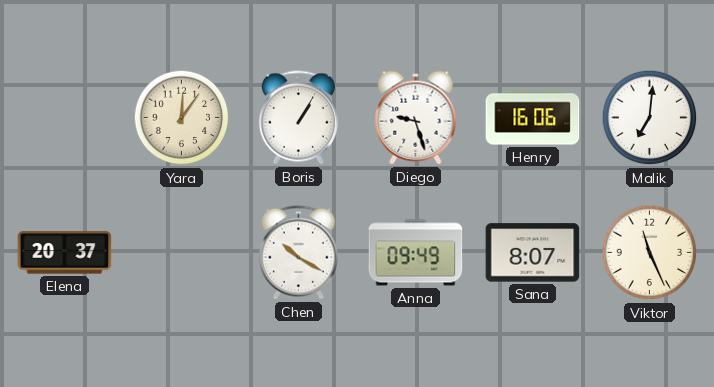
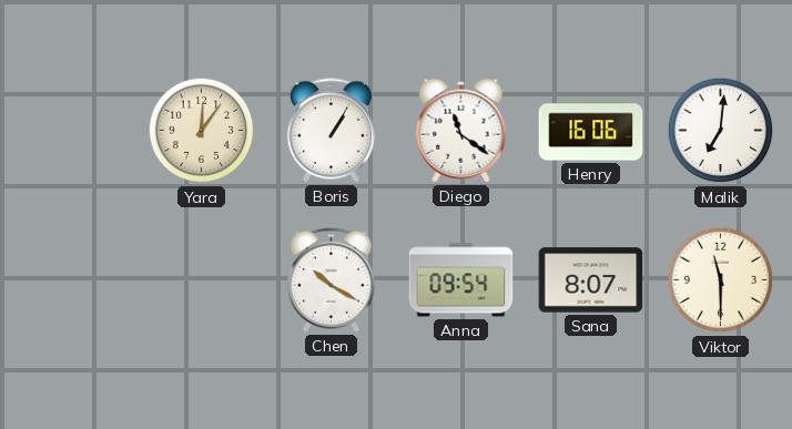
Diego: 9:27 -> 11:21 (461, 131)
Elena: 20:37 -> none (65, 253)
Anna: 09:49 -> 09:54 (461, 280)
Viktor: 11:26 -> 11:30 (721, 280)
